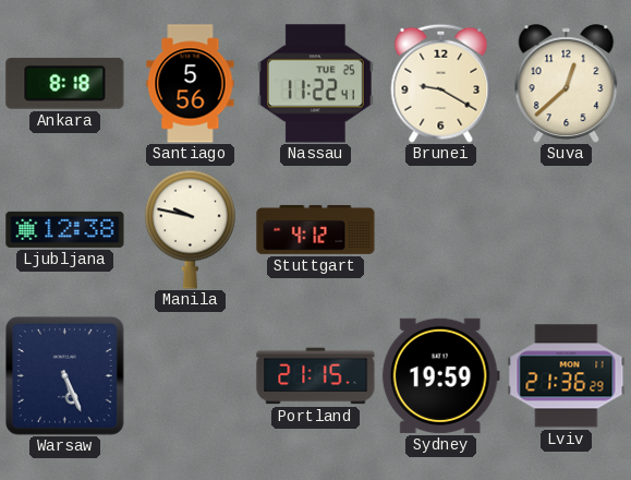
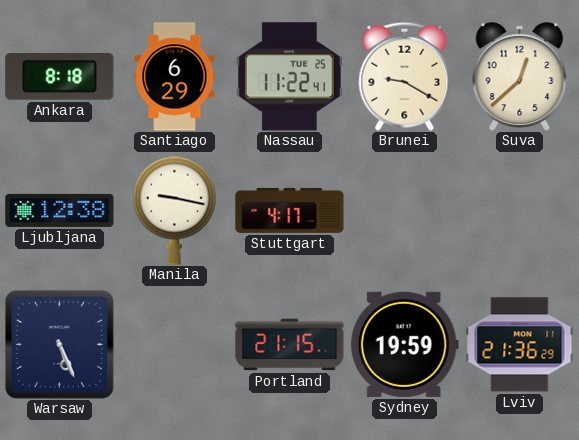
Santiago: 5:56 -> 6:29 (175, 77)
Manila: 9:47 -> 9:17 (174, 210)
Stuttgart: 4:12 -> 4:17 (290, 210)
